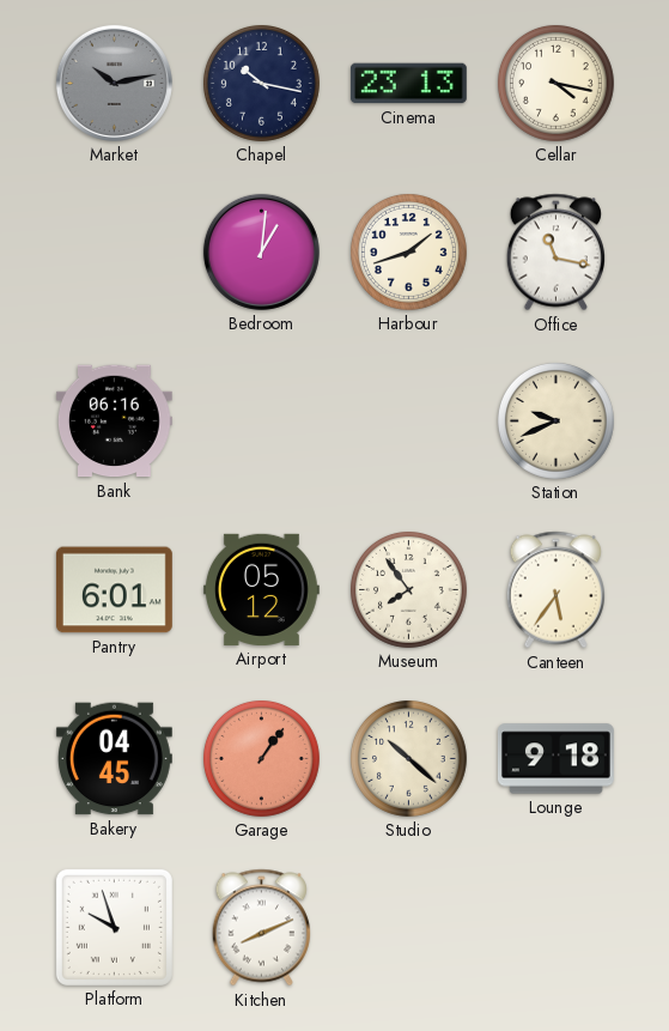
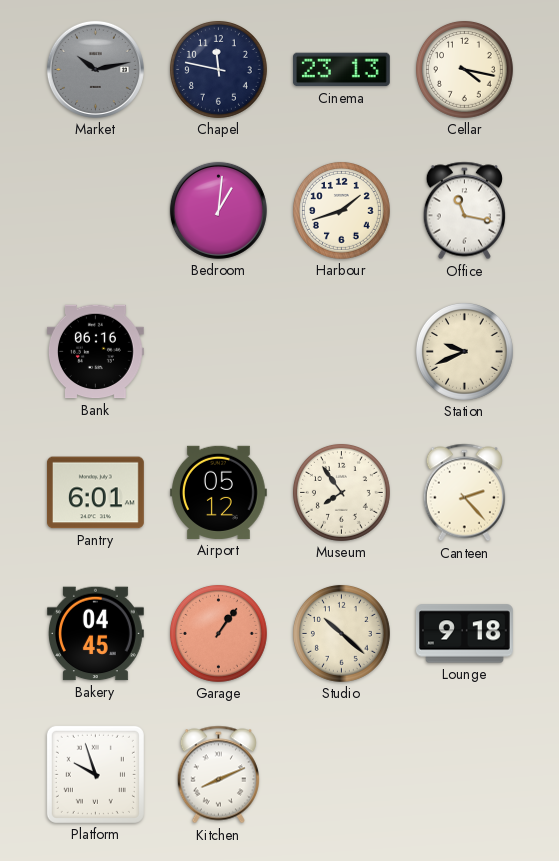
Chapel: 10:17 -> 11:47 (218, 69)
Canteen: 5:36 -> 2:23 (464, 493)
